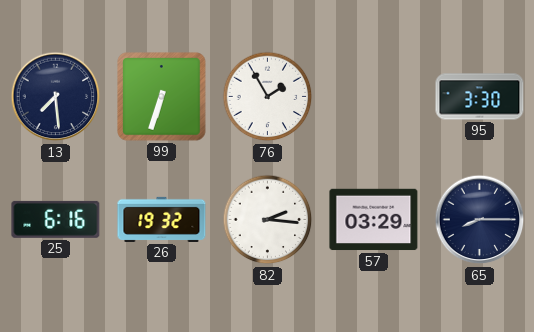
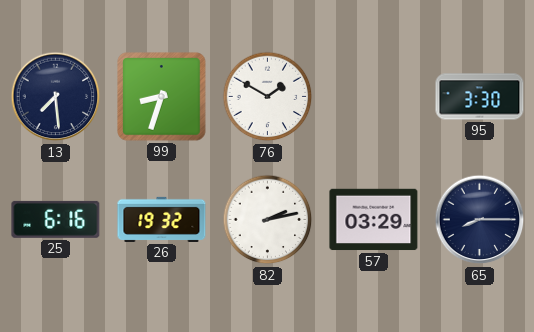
99: 6:33 -> 8:33 (162, 97)
76: 1:55 -> 1:50 (268, 97)
82: 2:16 -> 2:13 (268, 220)
